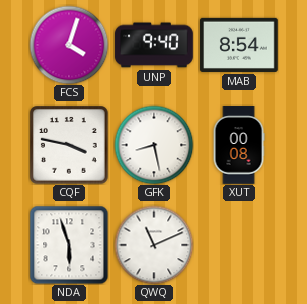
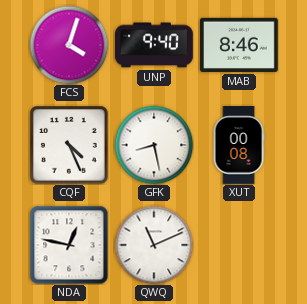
MAB: 8:54 -> 8:46 (239, 45)
CQF: 3:47 -> 4:26 (70, 146)
NDA: 5:57 -> 12:47 (69, 245)
